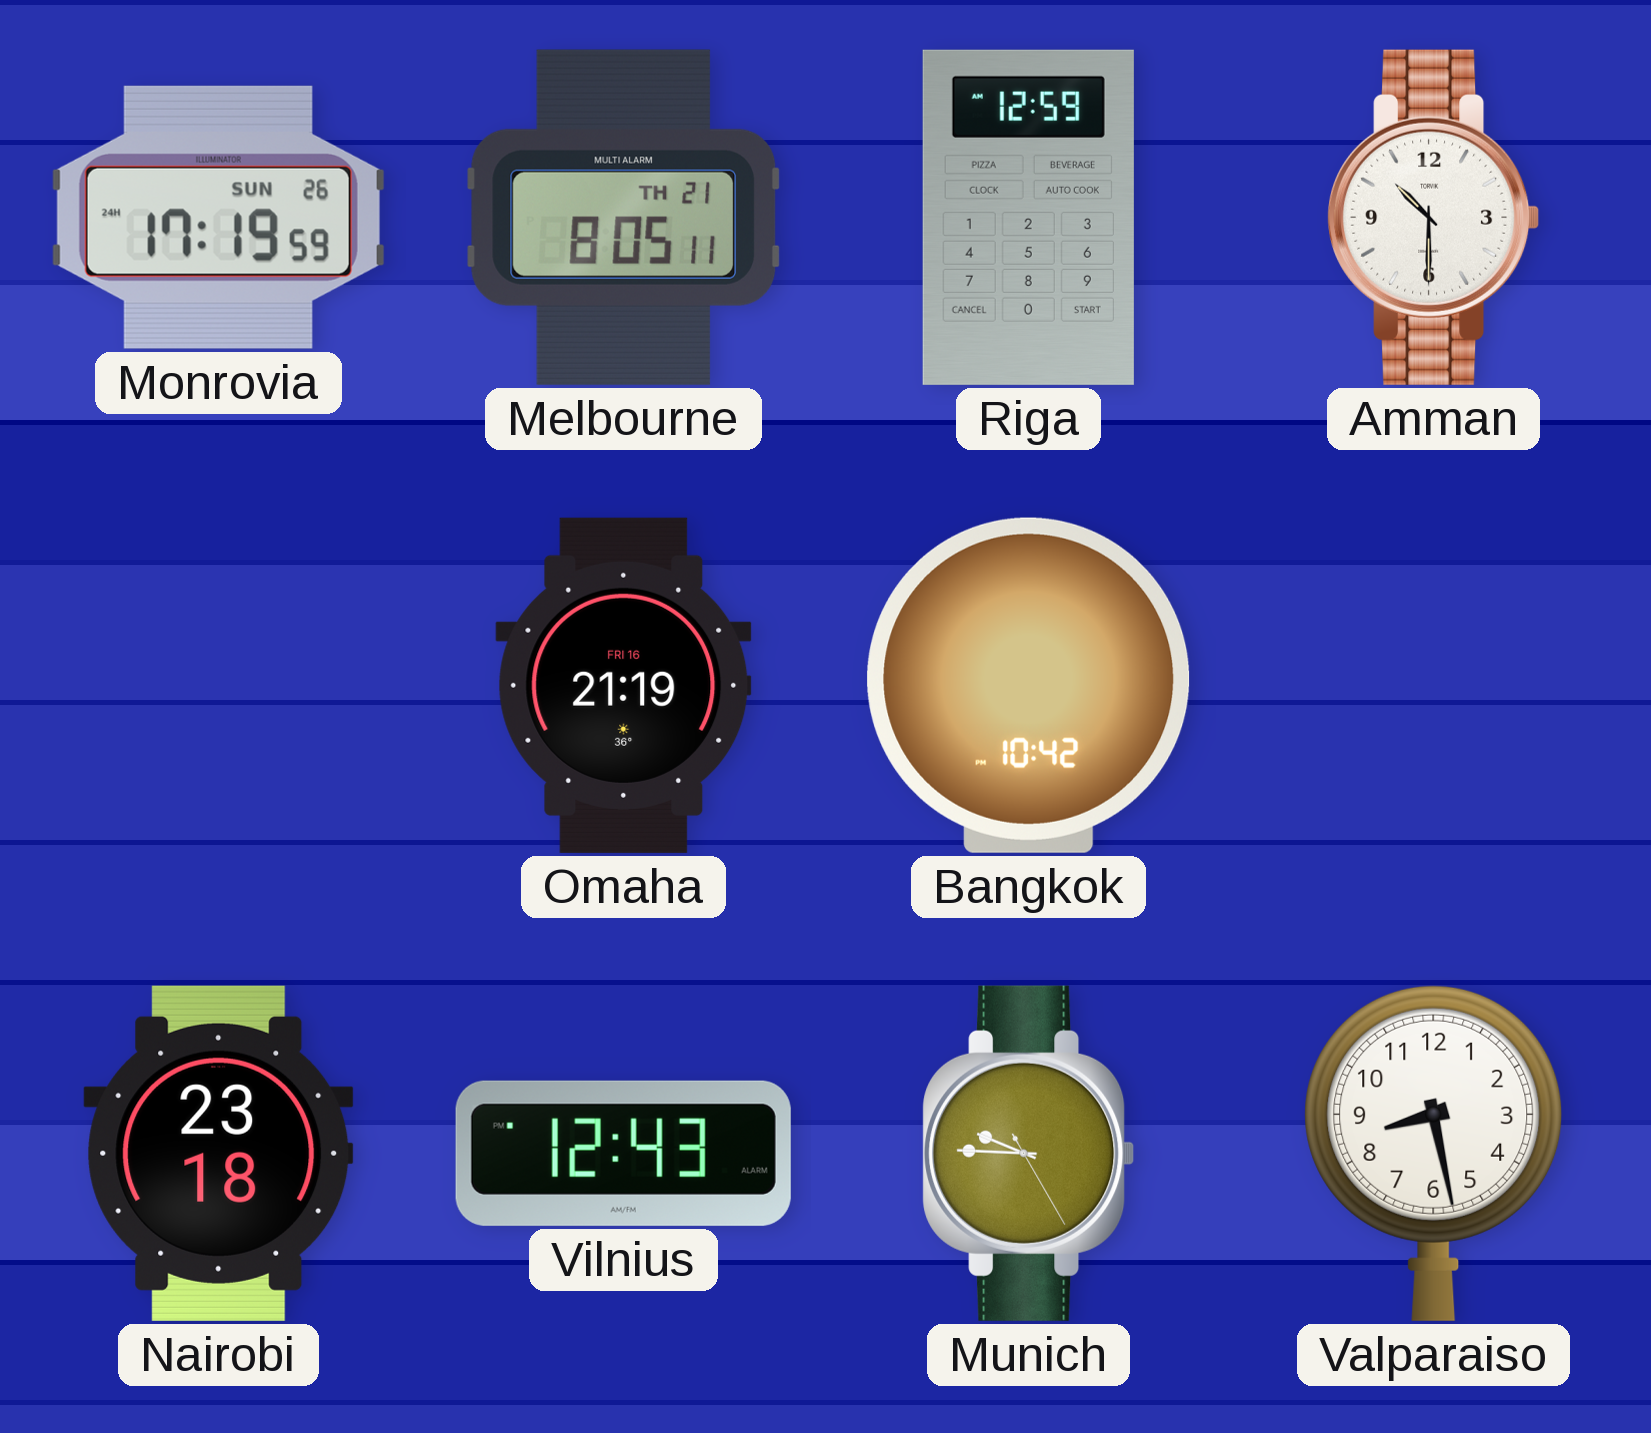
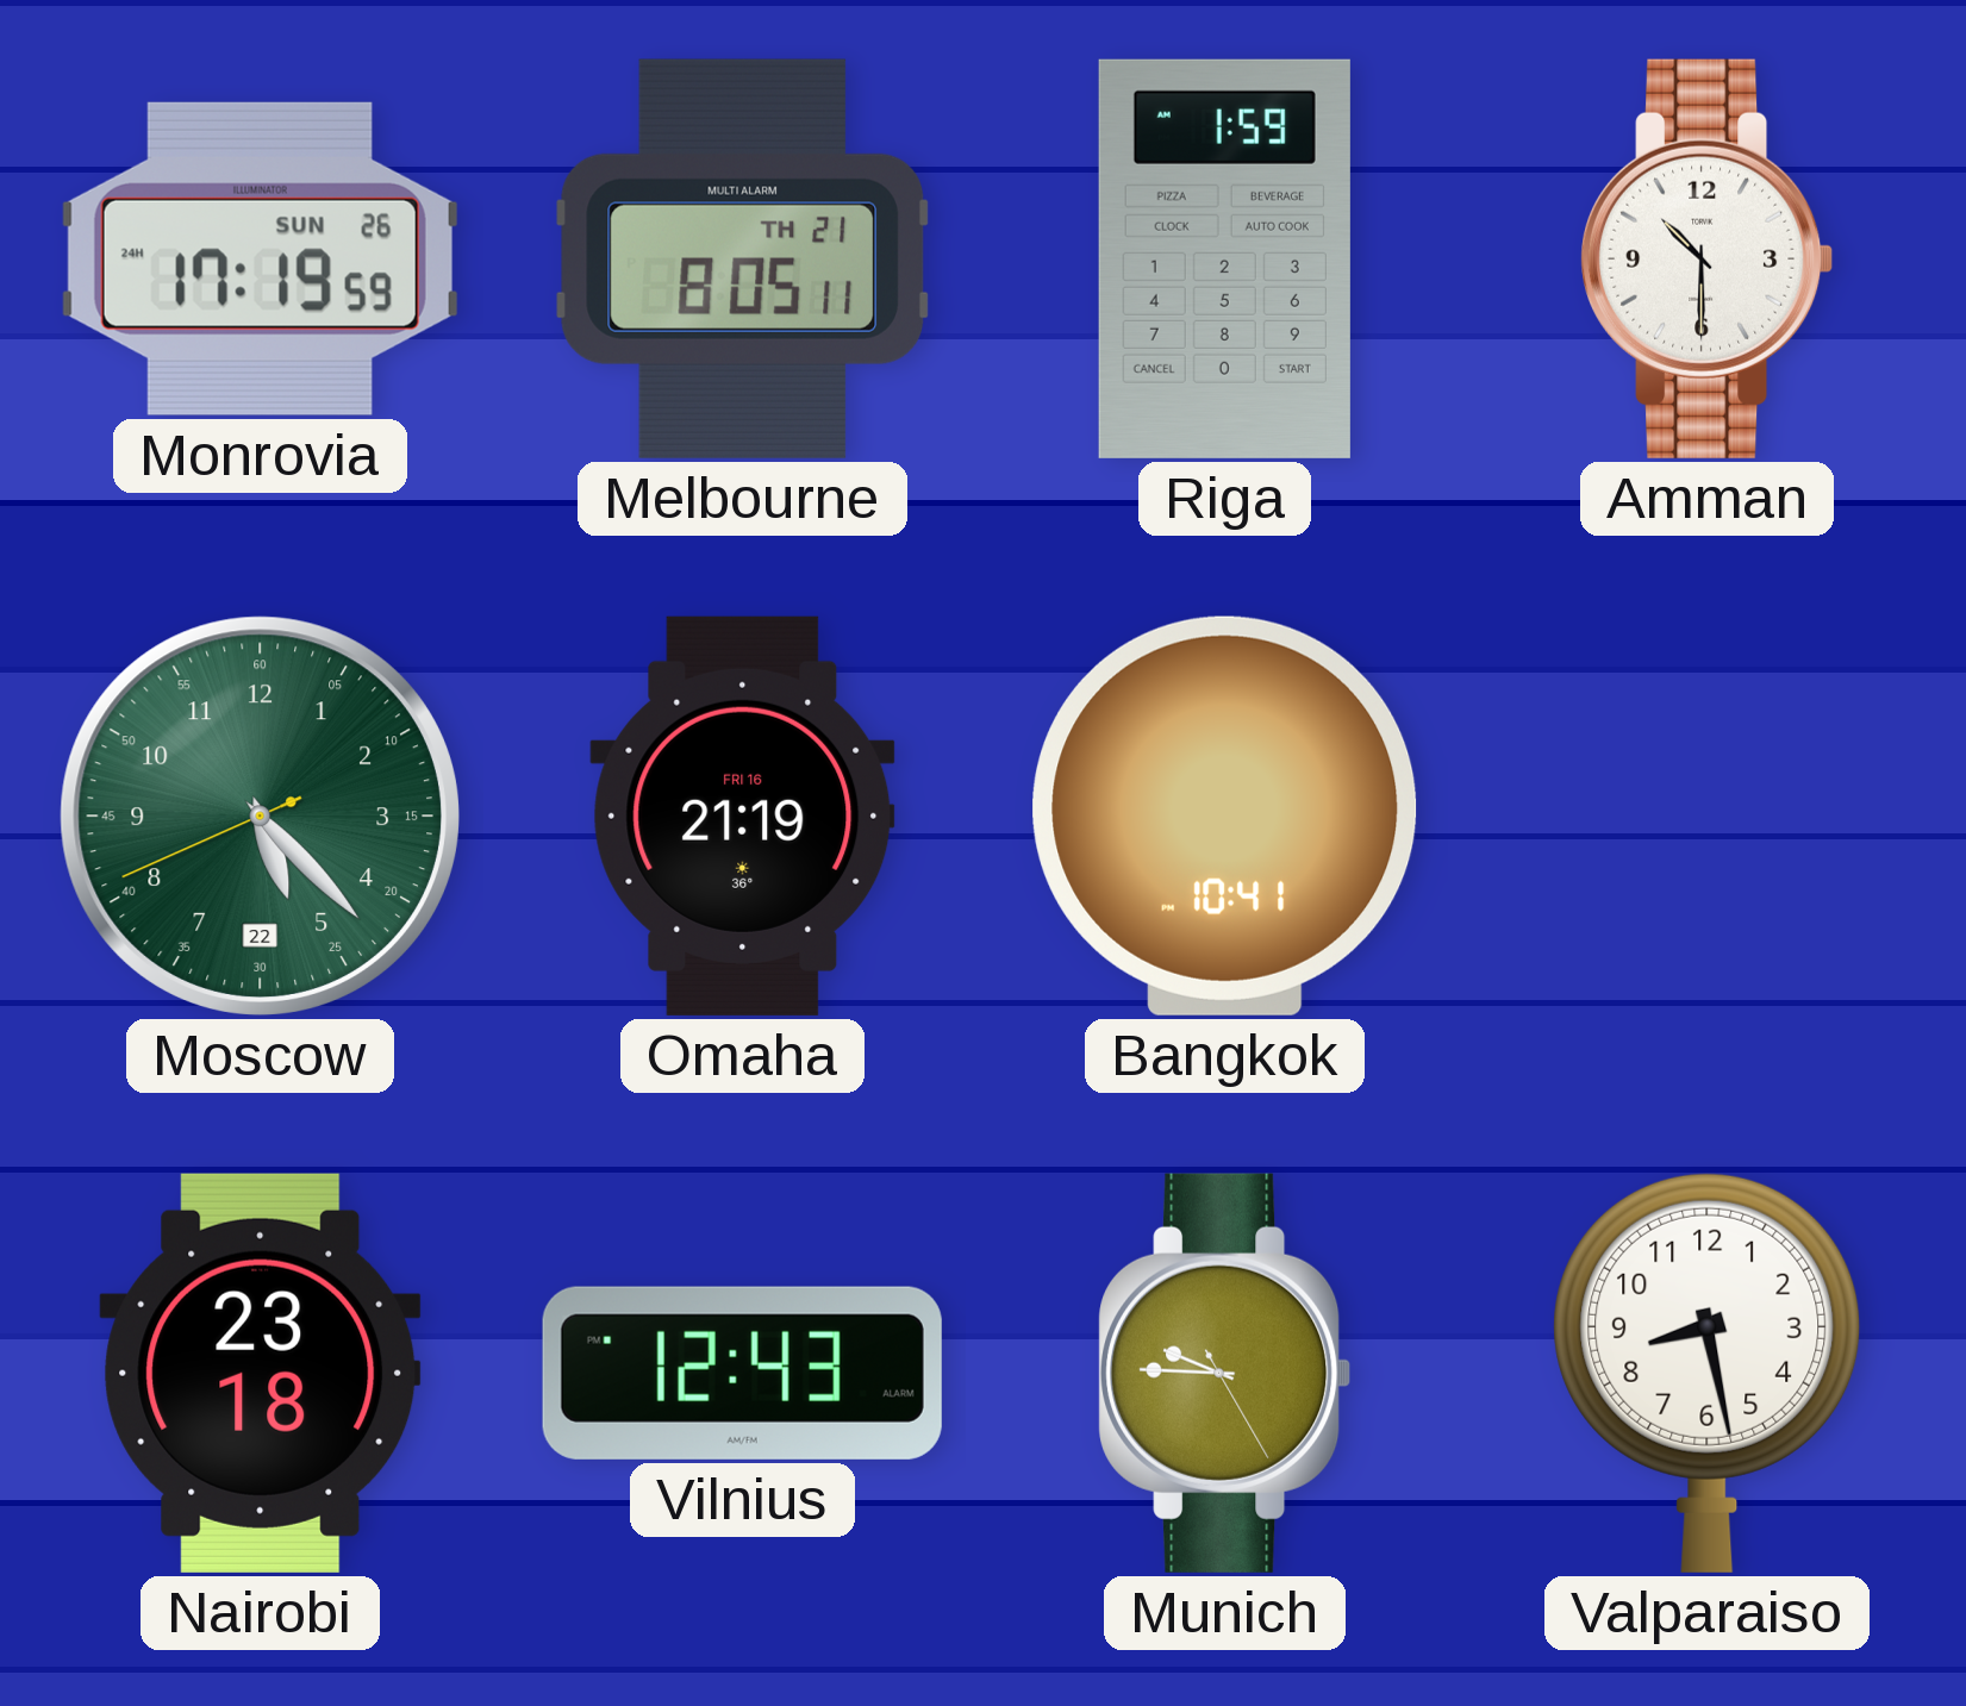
Riga: 12:59 -> 1:59 (1224, 258)
Moscow: none -> 5:22 (260, 815)
Bangkok: 10:42 -> 10:41 (1225, 815)
